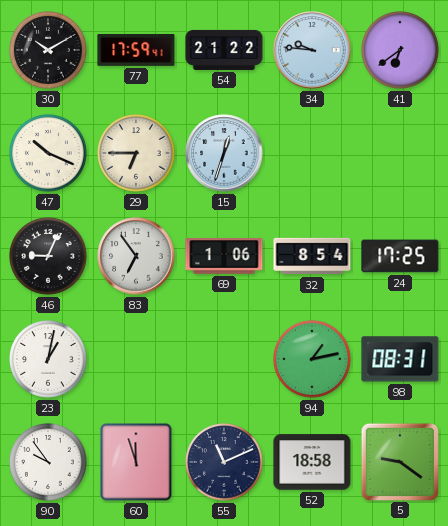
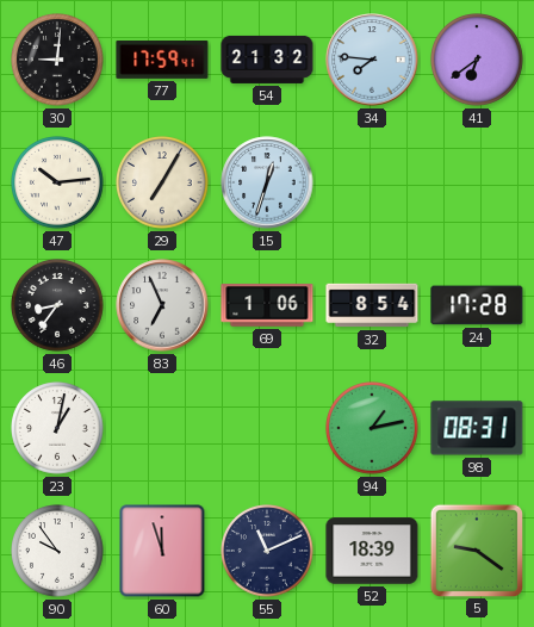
30: 10:10 -> 9:01 (57, 60)
54: 21:22 -> 21:32 (267, 60)
34: 9:46 -> 7:46 (372, 60)
47: 10:19 -> 10:14 (57, 182)
29: 6:45 -> 7:05 (162, 182)
46: 9:04 -> 8:36 (57, 305)
83: 6:54 -> 6:56 (162, 305)
24: 17:25 -> 17:28 (477, 305)
52: 18:58 -> 18:39 (372, 551)
